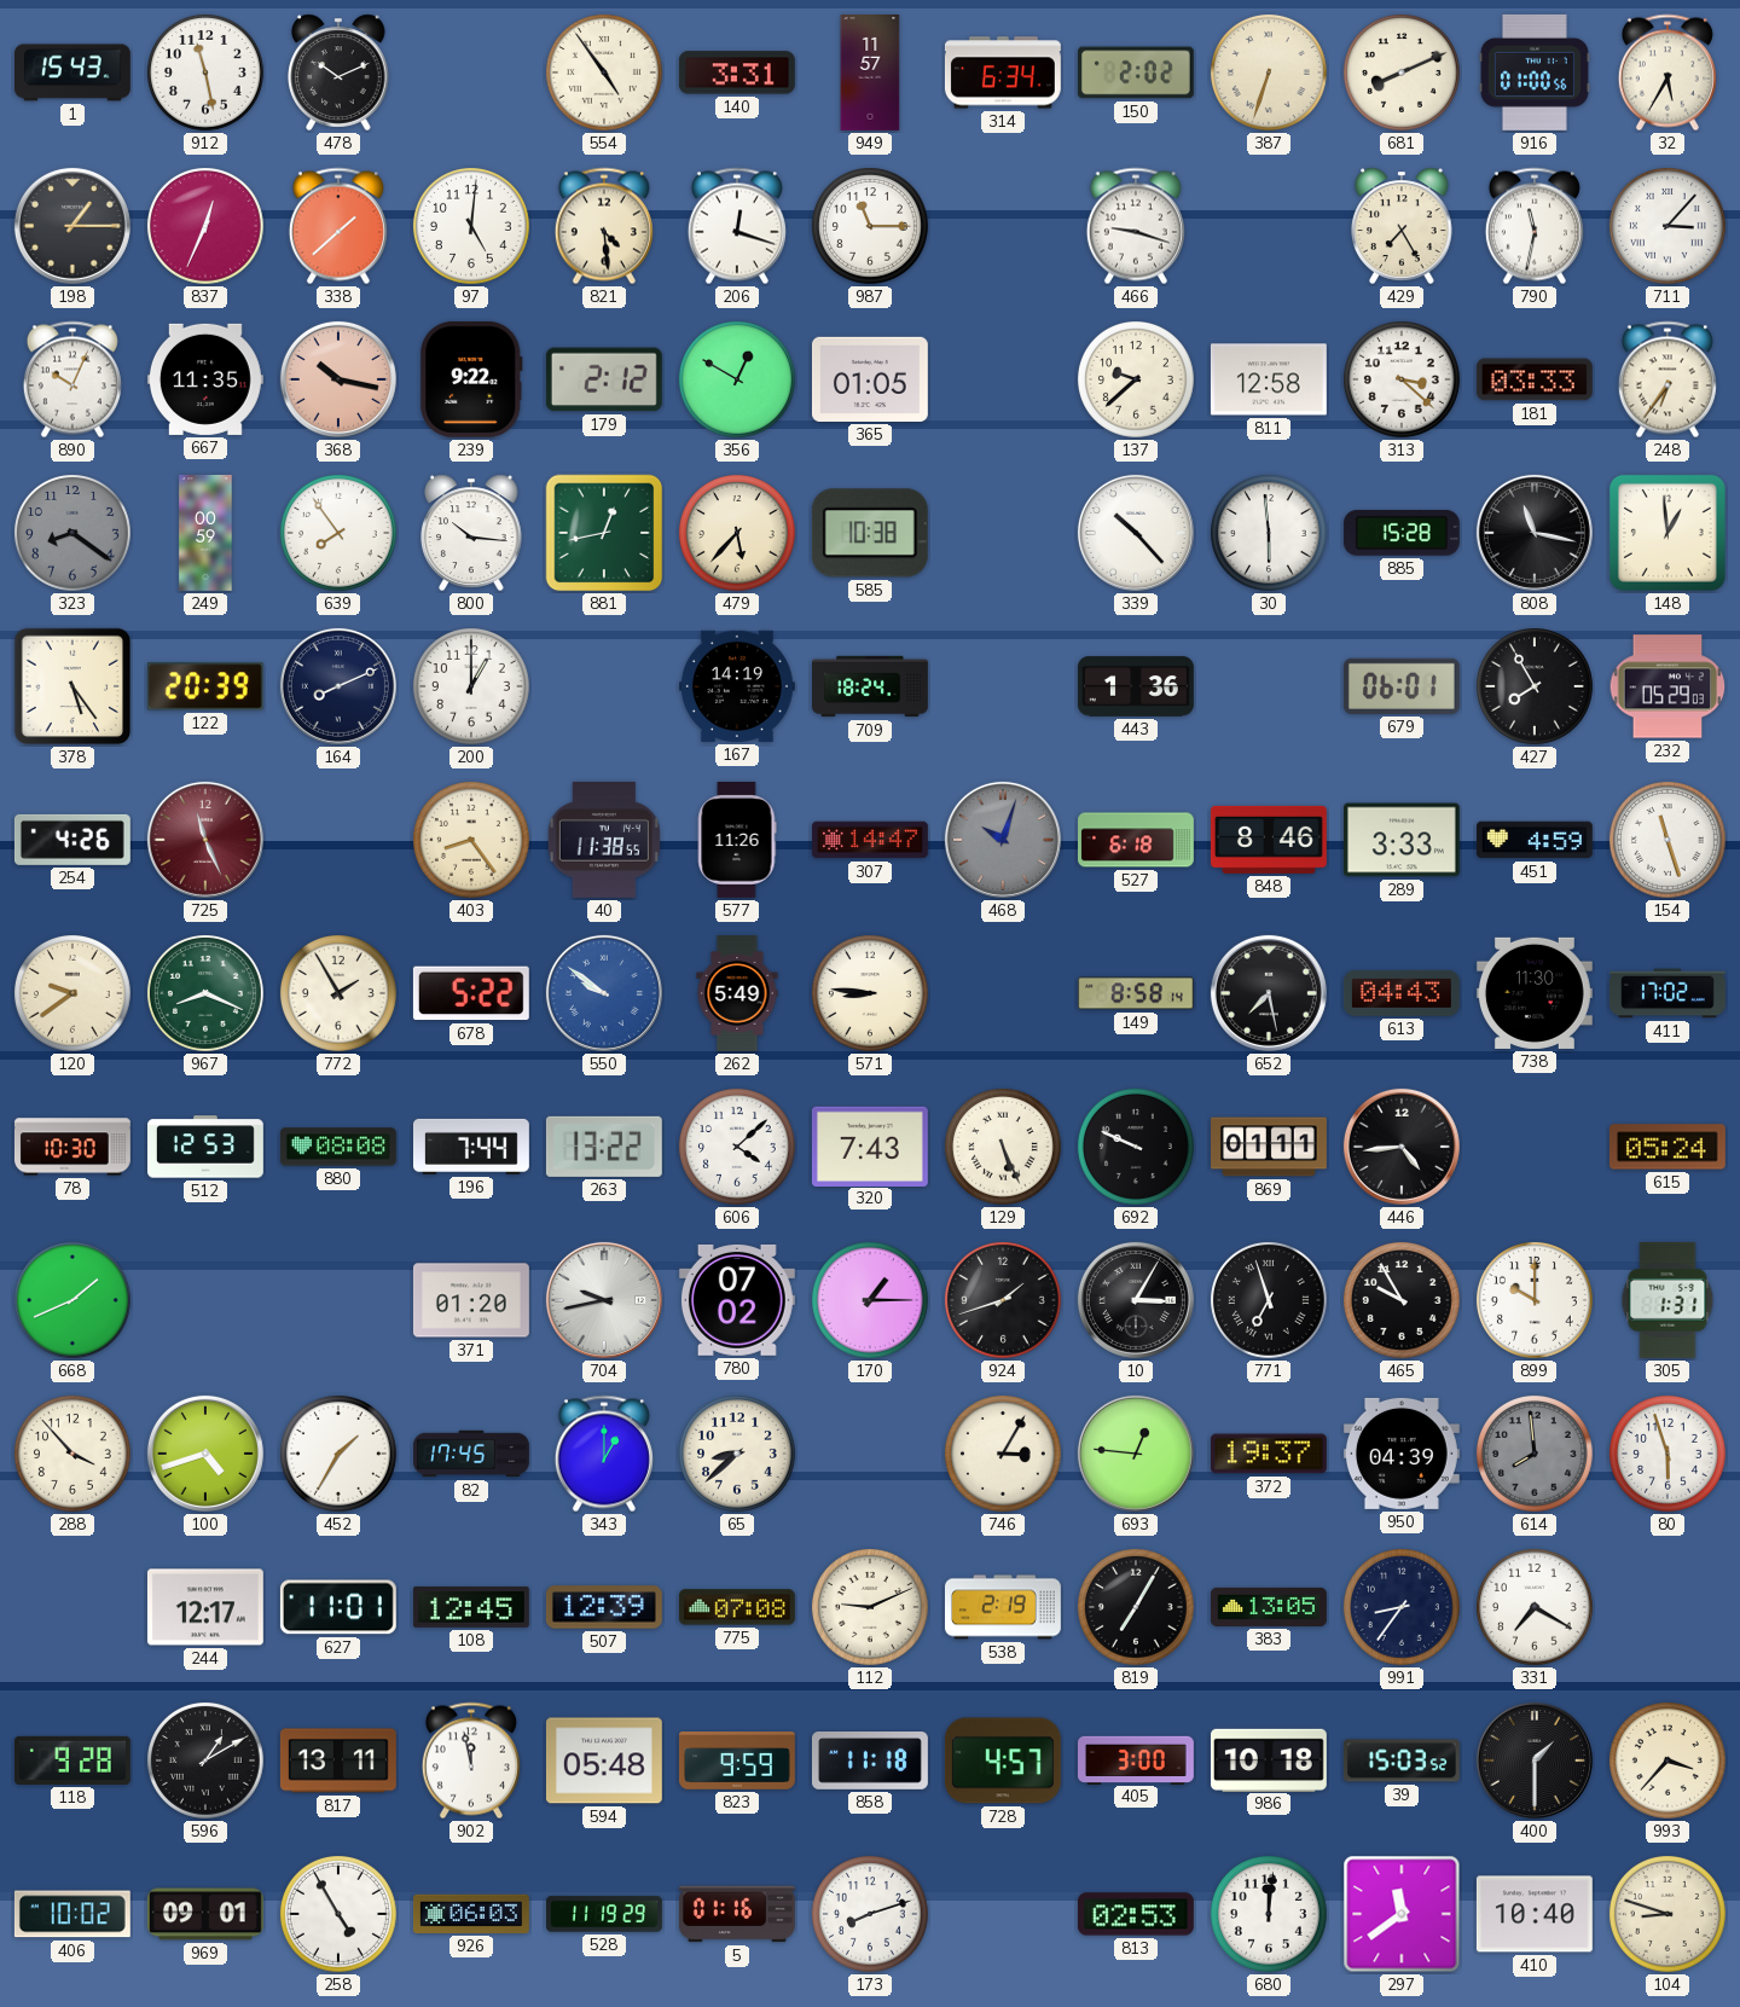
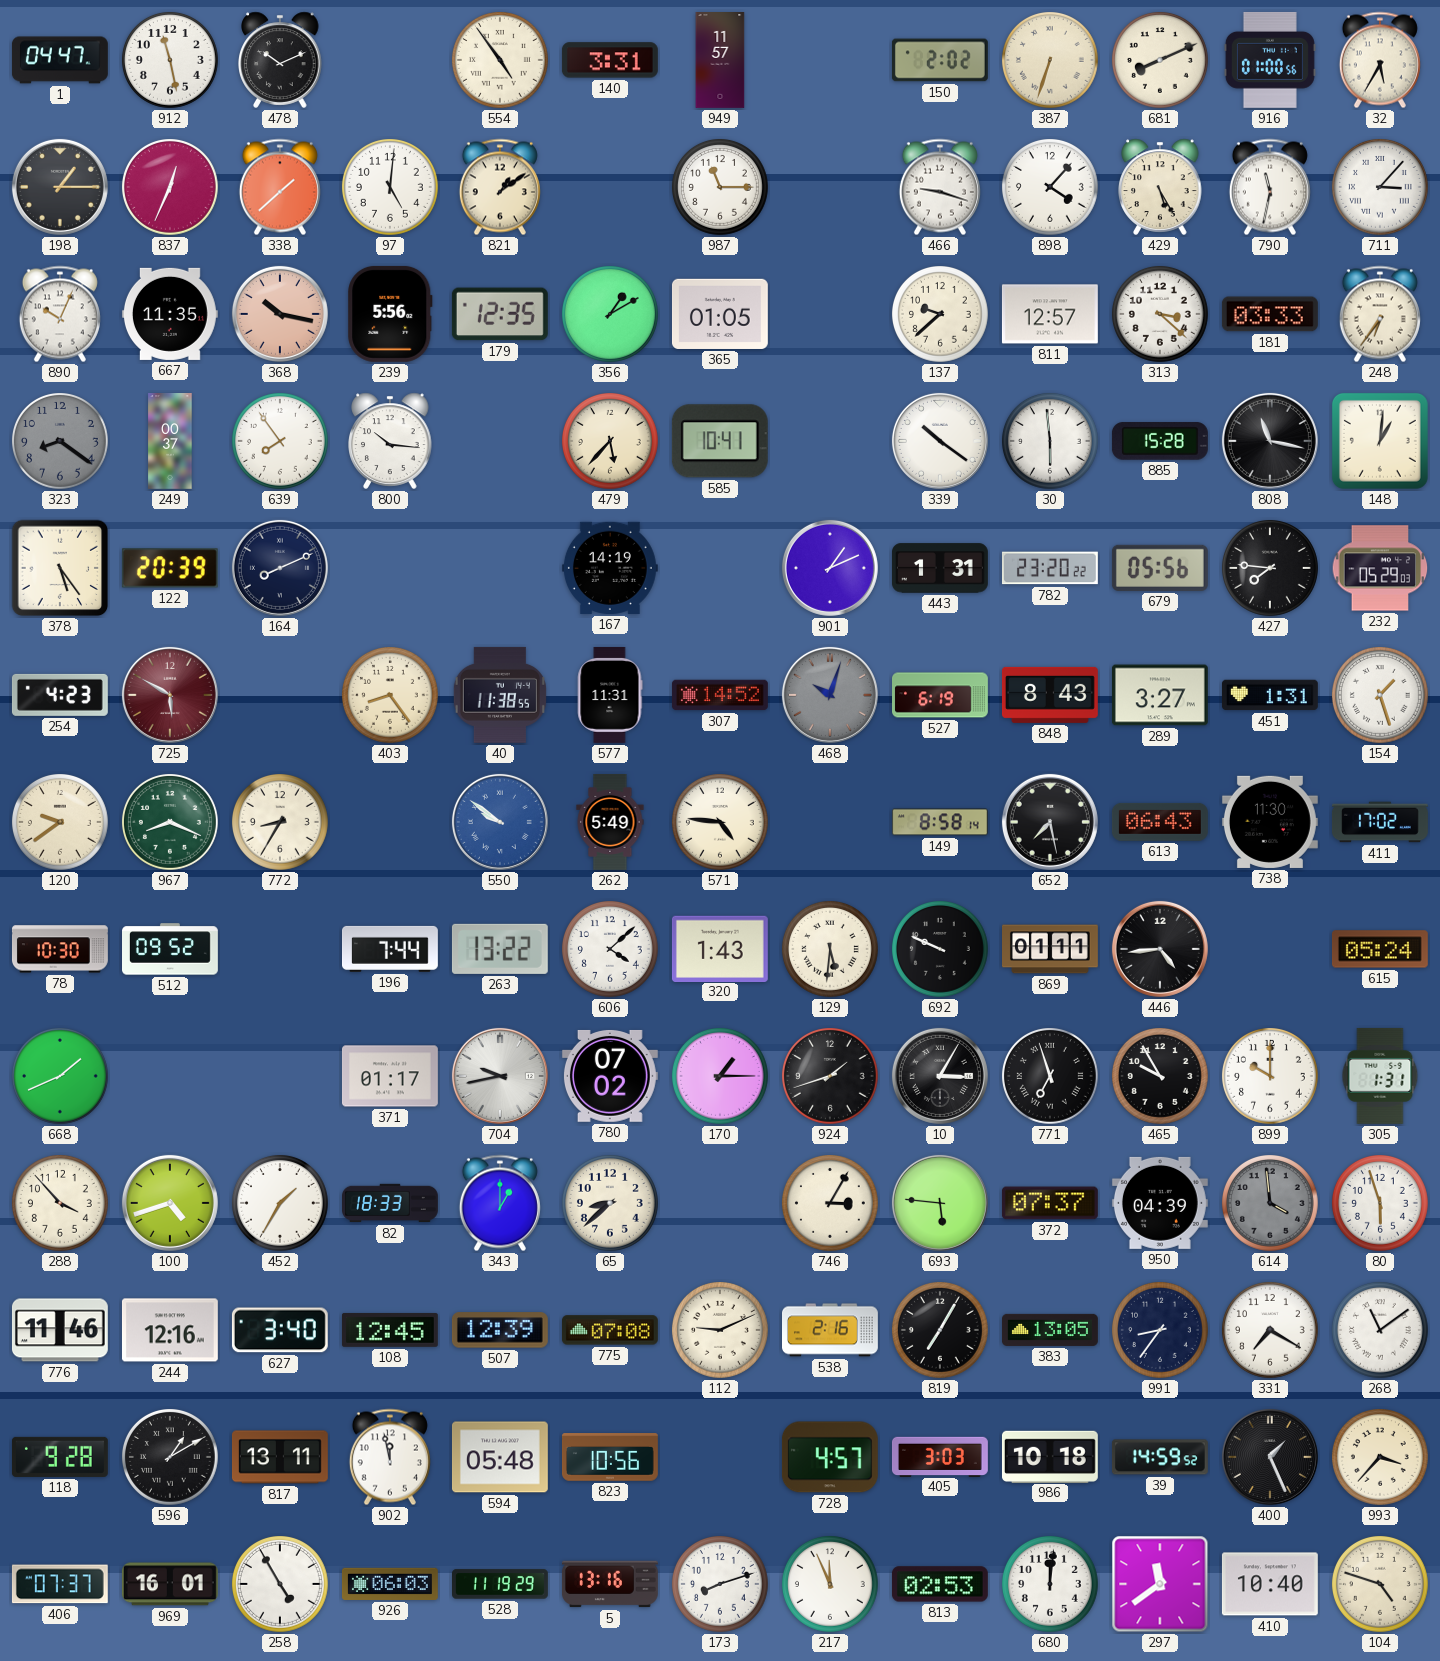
1: 15:43 -> 04:47 (60, 60)
314: 6:34 -> none (1003, 72)
821: 4:29 -> 1:09 (500, 187)
206: 12:18 -> none (737, 226)
898: none -> 4:07 (1051, 188)
429: 7:25 -> 5:25 (1160, 187)
239: 9:22 -> 5:56 (390, 314)
179: 2:12 -> 12:35 (500, 314)
356: 12:50 -> 1:10 (611, 315)
811: 12:58 -> 12:57 (1050, 314)
249: 00:59 -> 00:37 (170, 442)
881: 12:43 -> none (604, 533)
585: 10:38 -> 10:41 (720, 441)
339: 10:23 -> 10:21 (940, 441)
148: 12:59 -> 1:01 (1380, 441)
200: 1:00 -> none (472, 688)
709: 18:24 -> none (871, 686)
901: none -> 1:11 (830, 568)
443: 1:36 -> 1:31 (940, 568)
782: none -> 23:20 (1050, 568)
679: 06:01 -> 05:56 (1160, 568)
427: 7:55 -> 7:46 (1271, 569)
254: 4:26 -> 4:23 (60, 695)
725: 11:26 -> 5:50 (170, 695)
577: 11:26 -> 11:31 (610, 695)
307: 14:47 -> 14:52 (720, 695)
527: 6:18 -> 6:19 (941, 695)
848: 8:46 -> 8:43 (1050, 695)
289: 3:33 -> 3:27 (1160, 695)
451: 4:59 -> 1:31 (1270, 695)
154: 11:27 -> 1:27 (1381, 696)
772: 1:55 -> 8:35 (281, 823)
678: 5:22 -> none (471, 993)
571: 8:46 -> 4:46 (721, 823)
613: 04:43 -> 06:43 (1160, 822)
512: 12:53 -> 09:52 (171, 949)
880: 08:08 -> none (338, 1147)
320: 7:43 -> 1:43 (720, 948)
129: 5:26 -> 5:31 (831, 950)
371: 01:20 -> 01:17 (390, 1076)
82: 17:45 -> 18:33 (391, 1203)
693: 12:46 -> 5:46 (940, 1203)
372: 19:37 -> 07:37 (1050, 1203)
614: 7:59 -> 3:59 (1271, 1204)
776: none -> 11:46 (60, 1330)
244: 12:17 -> 12:16 (170, 1330)
627: 11:01 -> 3:40 (280, 1330)
538: 2:19 -> 2:16 (831, 1330)
268: none -> 11:09 (1381, 1331)
823: 9:59 -> 10:56 (610, 1457)
858: 11:18 -> none (870, 1762)
405: 3:00 -> 3:03 (940, 1456)
39: 15:03 -> 14:59 (1160, 1457)
400: 1:30 -> 1:26 (1270, 1457)
406: 10:02 -> 07:37 (60, 1584)
969: 09:01 -> 16:01 (170, 1584)
5: 01:16 -> 13:16 (610, 1584)
217: none -> 11:56 (831, 1585)
104: 8:48 -> 4:48 (1381, 1585)
